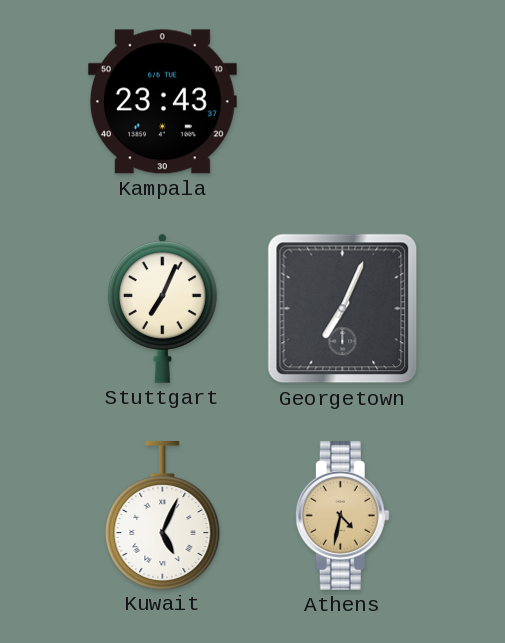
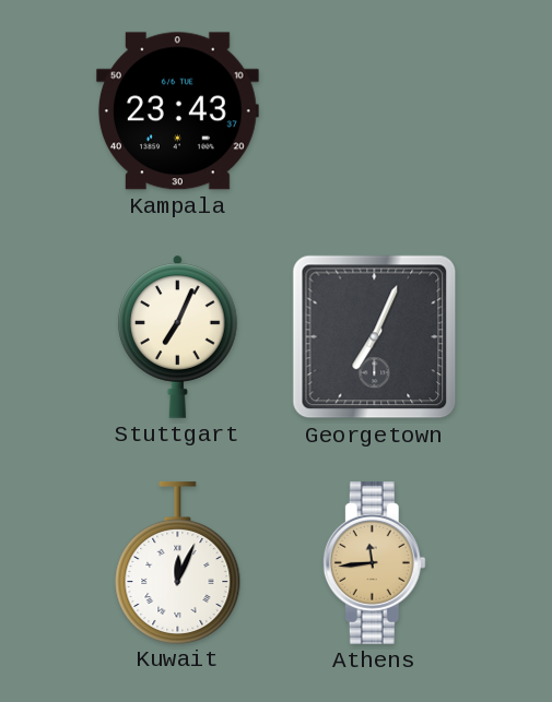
Kuwait: 5:04 -> 12:04 (178, 562)
Athens: 4:32 -> 11:44 (374, 562)
